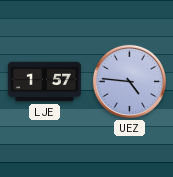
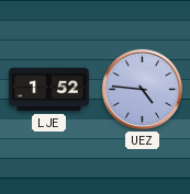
LJE: 1:57 -> 1:52 (48, 90)
